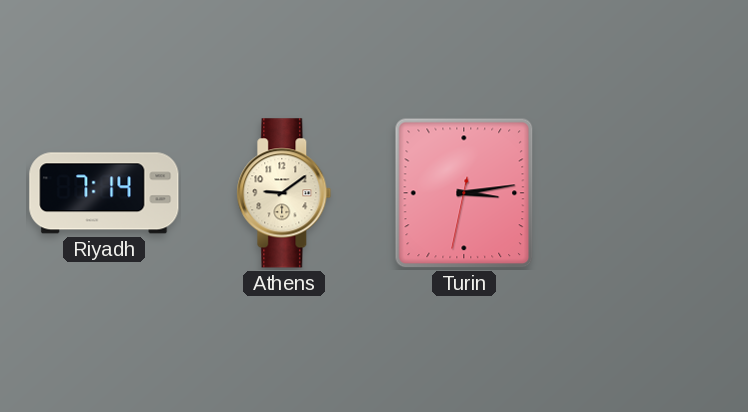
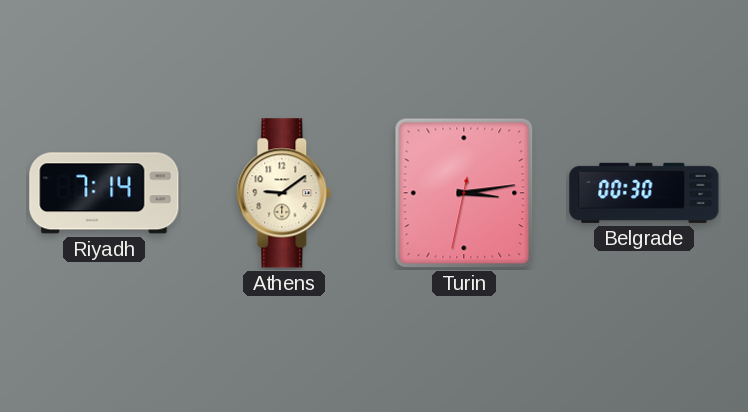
Belgrade: none -> 00:30 (644, 193)
